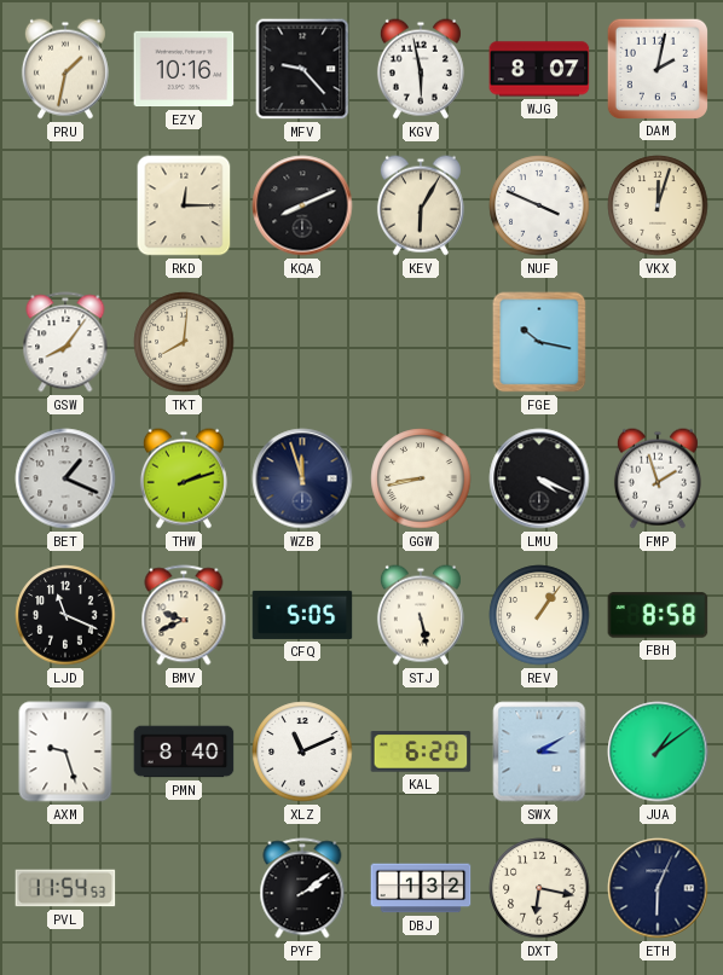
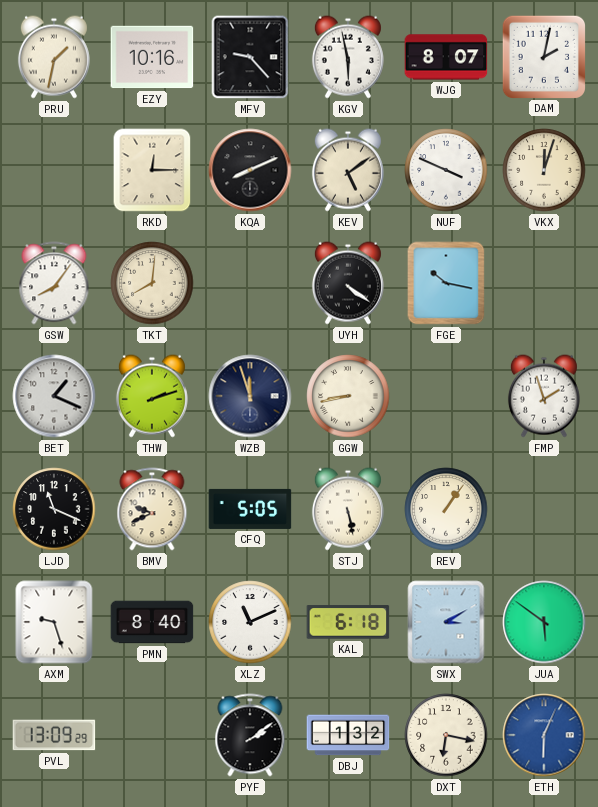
KEV: 6:05 -> 5:09 (348, 170)
UYH: none -> 4:21 (348, 283)
LMU: 4:19 -> none (539, 478)
FBH: 8:58 -> none (658, 615)
KAL: 6:20 -> 6:18 (348, 622)
JUA: 1:09 -> 5:51 (544, 622)
PVL: 11:54 -> 13:09 (54, 735)
ETH dial: navy -> blue (544, 735)
